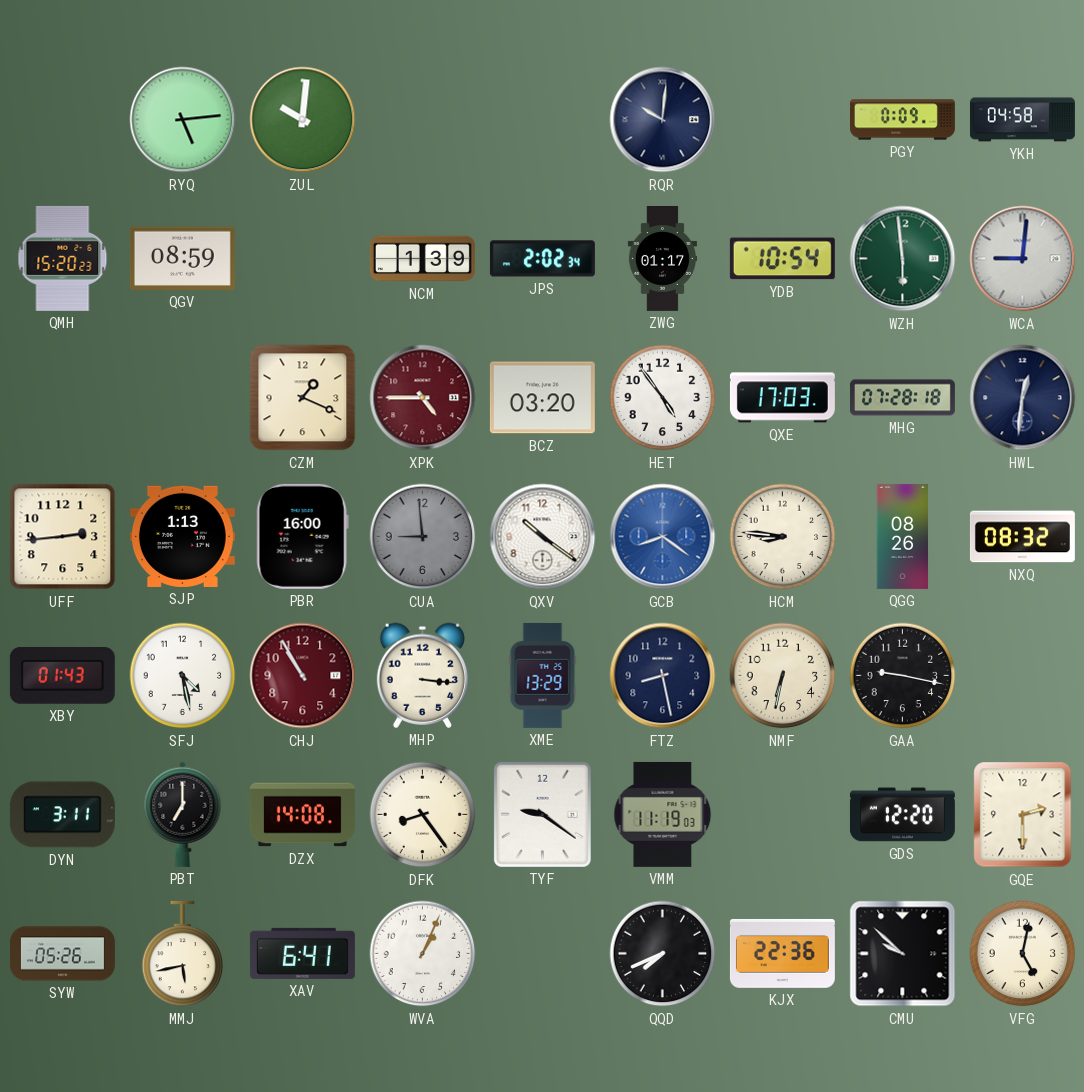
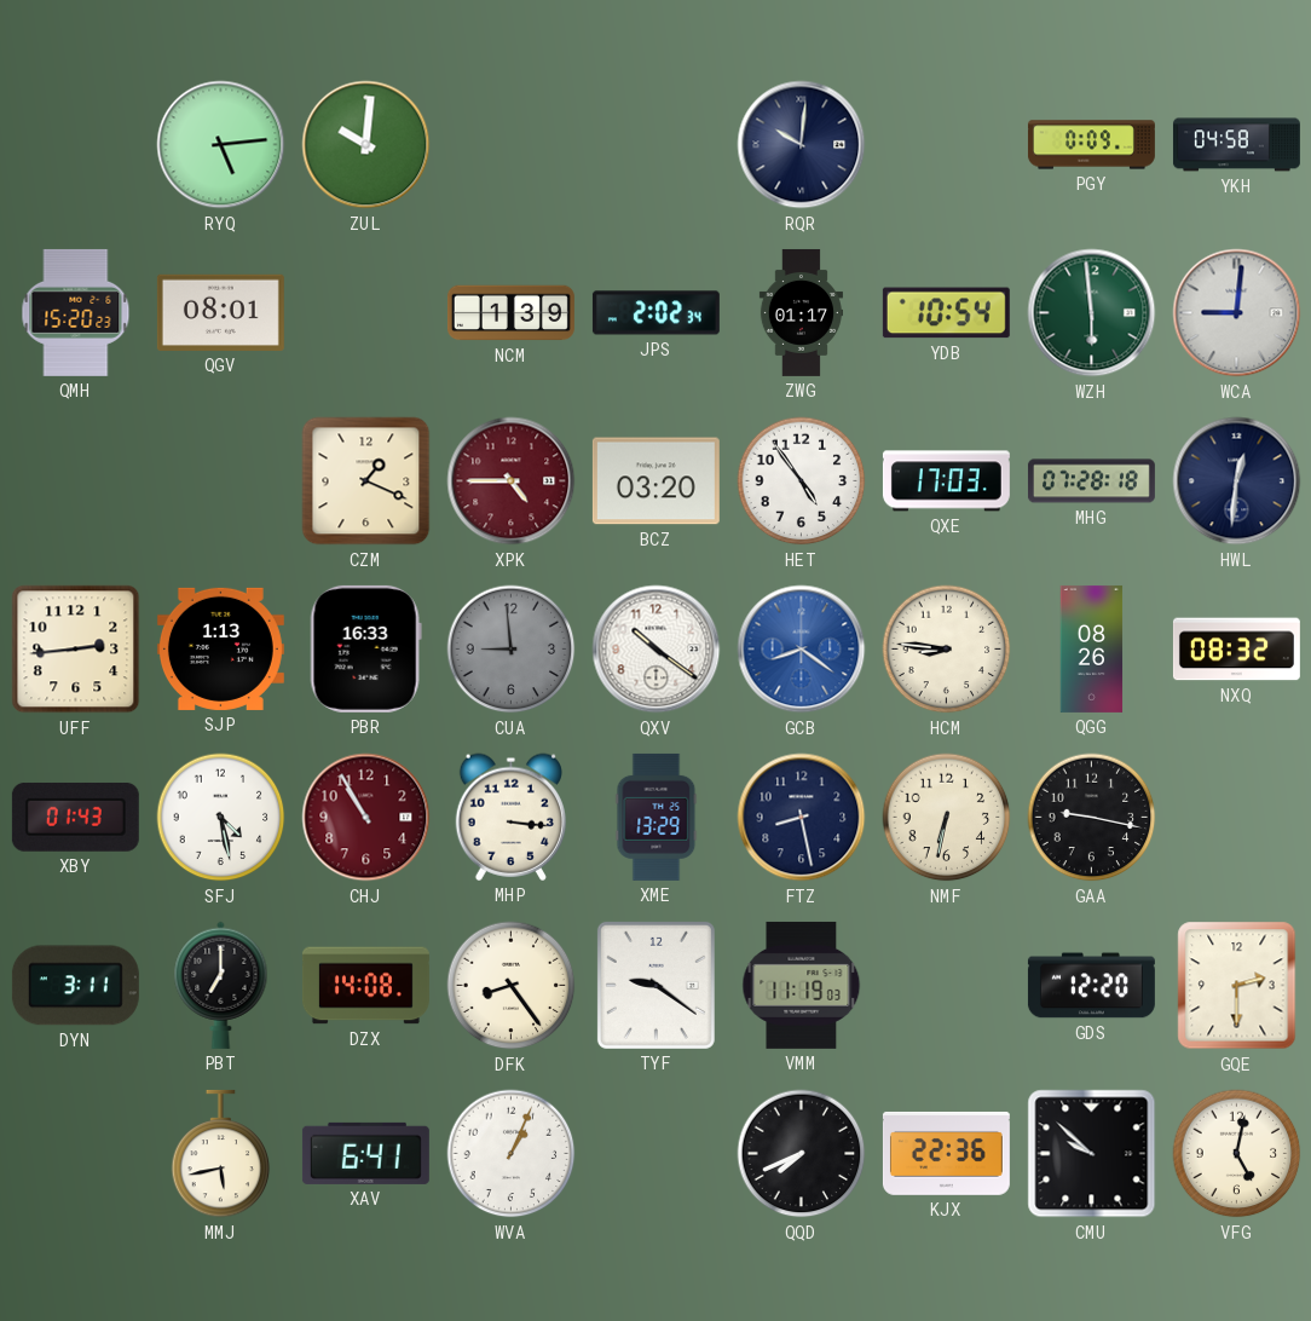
QGV: 08:59 -> 08:01 (220, 312)
PBR: 16:00 -> 16:33 (365, 648)
SYW: 05:26 -> none (62, 954)
